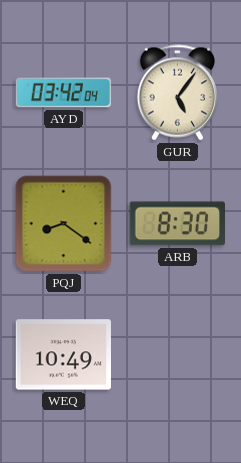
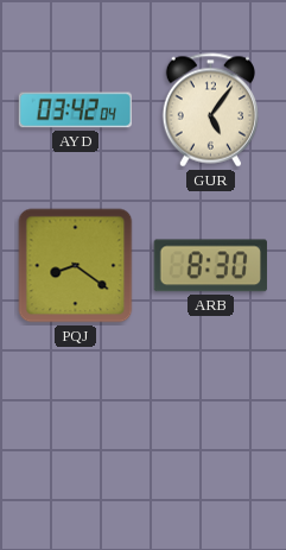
WEQ: 10:49 -> none (64, 355)
